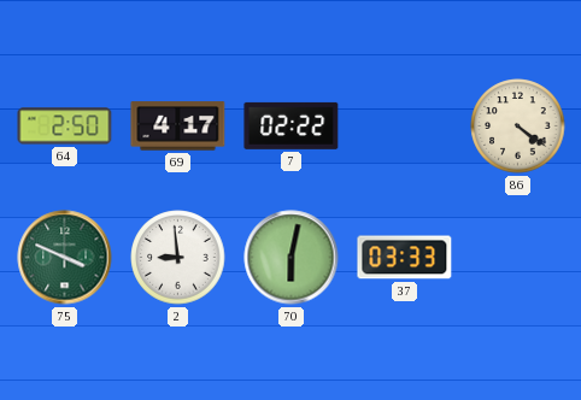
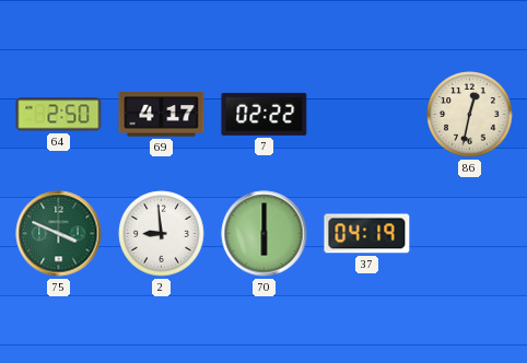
86: 4:21 -> 12:32 (470, 115)
70: 6:02 -> 6:00 (265, 234)
37: 03:33 -> 04:19 (367, 234)
